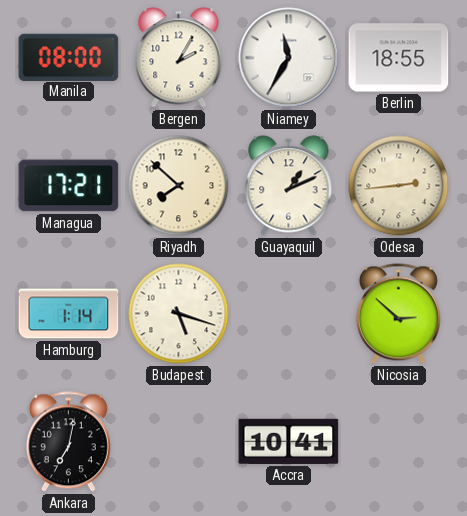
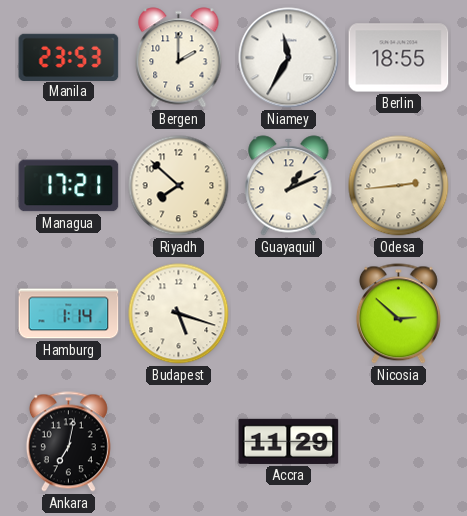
Manila: 08:00 -> 23:53 (69, 57)
Bergen: 2:05 -> 2:00 (179, 58)
Accra: 10:41 -> 11:29 (289, 441)
